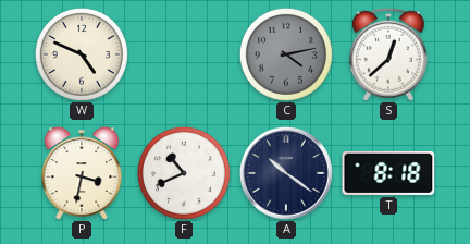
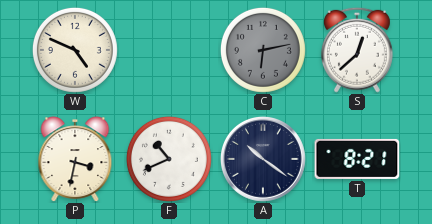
C: 4:13 -> 6:13 (263, 50)
T: 8:18 -> 8:21 (357, 159)
